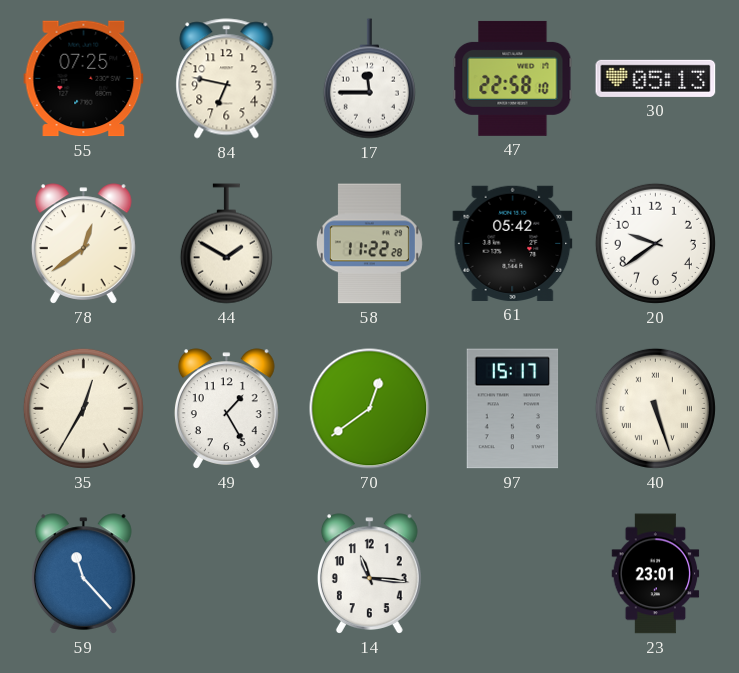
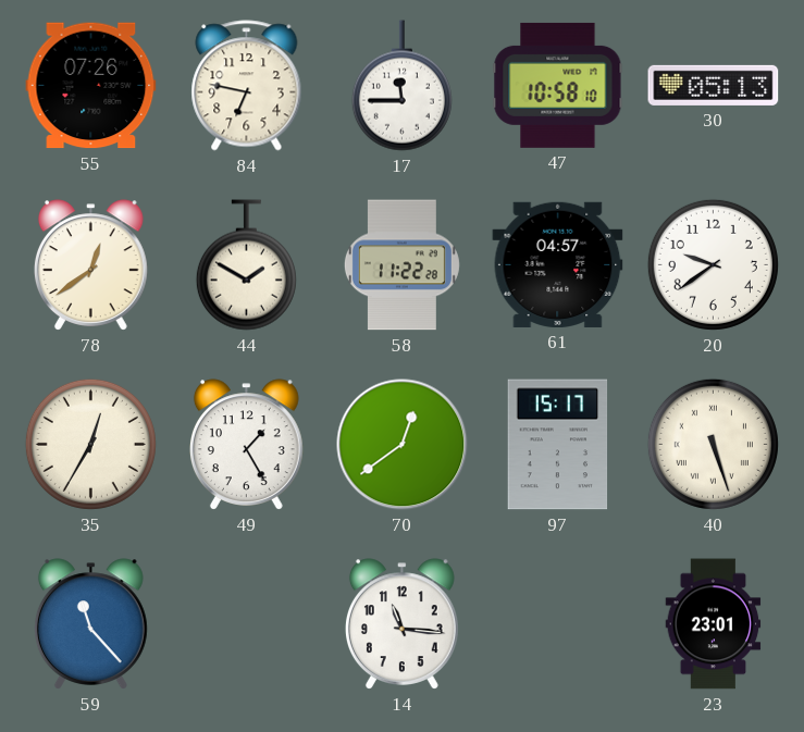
55: 07:25 -> 07:26 (91, 86)
47: 22:58 -> 10:58 (558, 85)
61: 05:42 -> 04:57 (558, 264)
